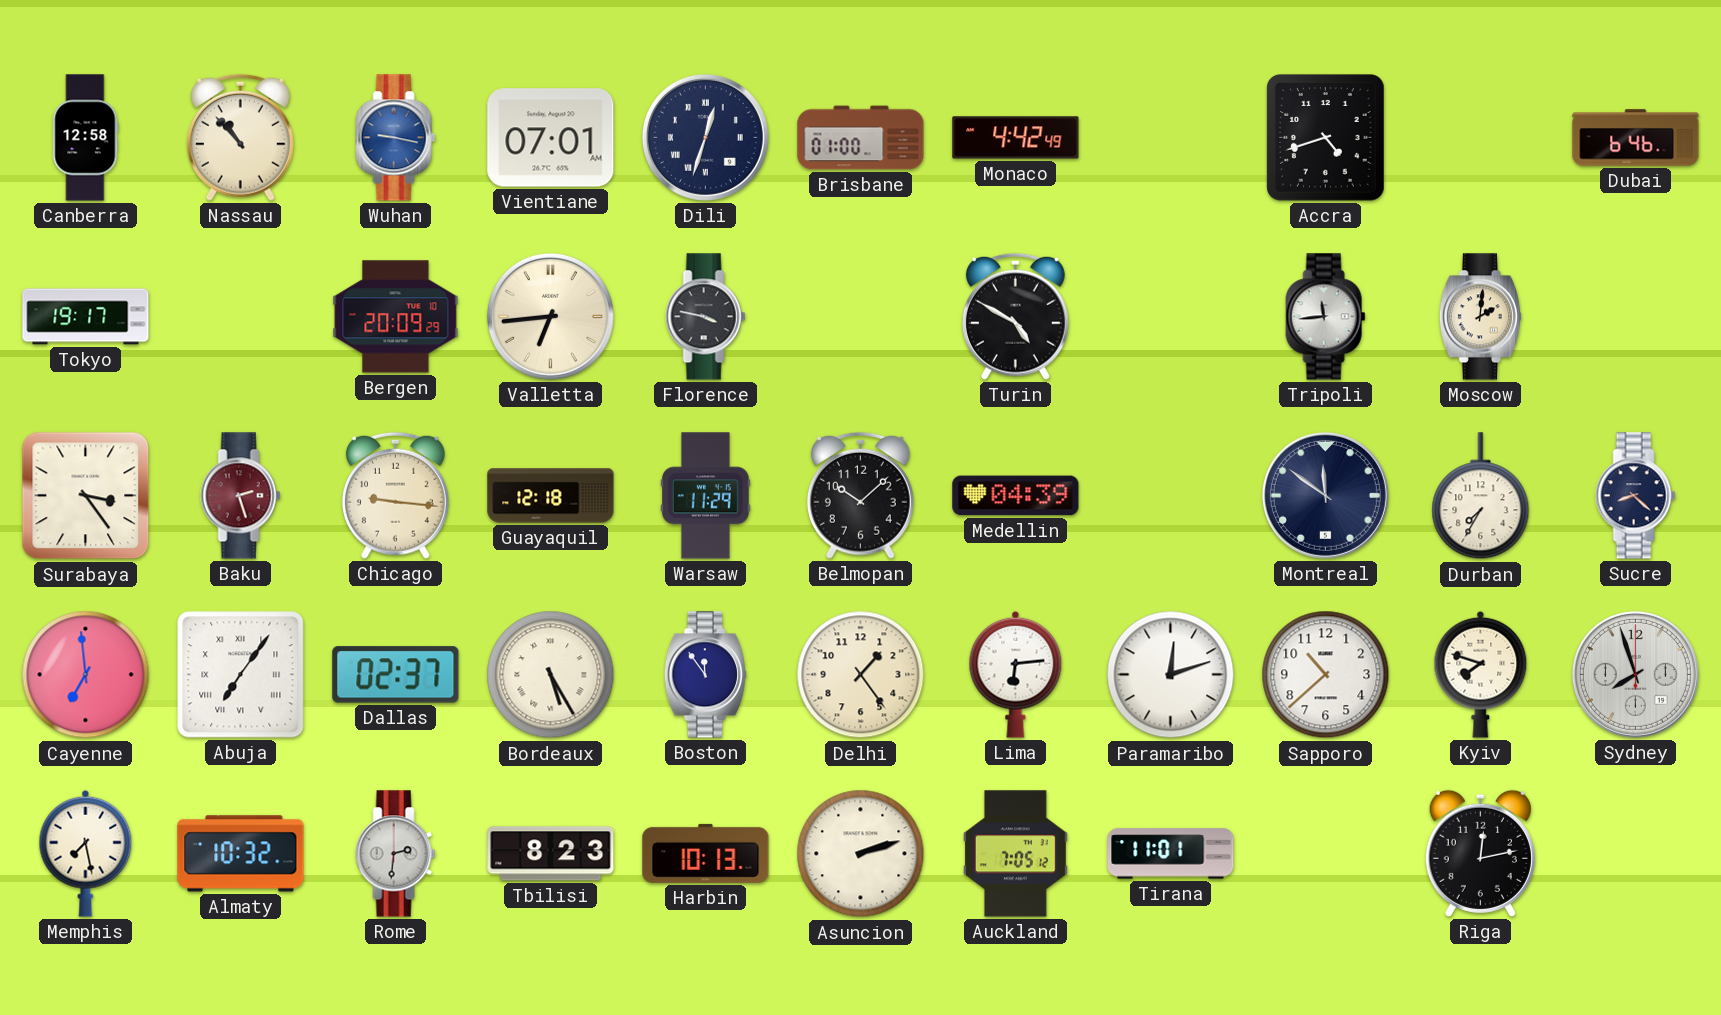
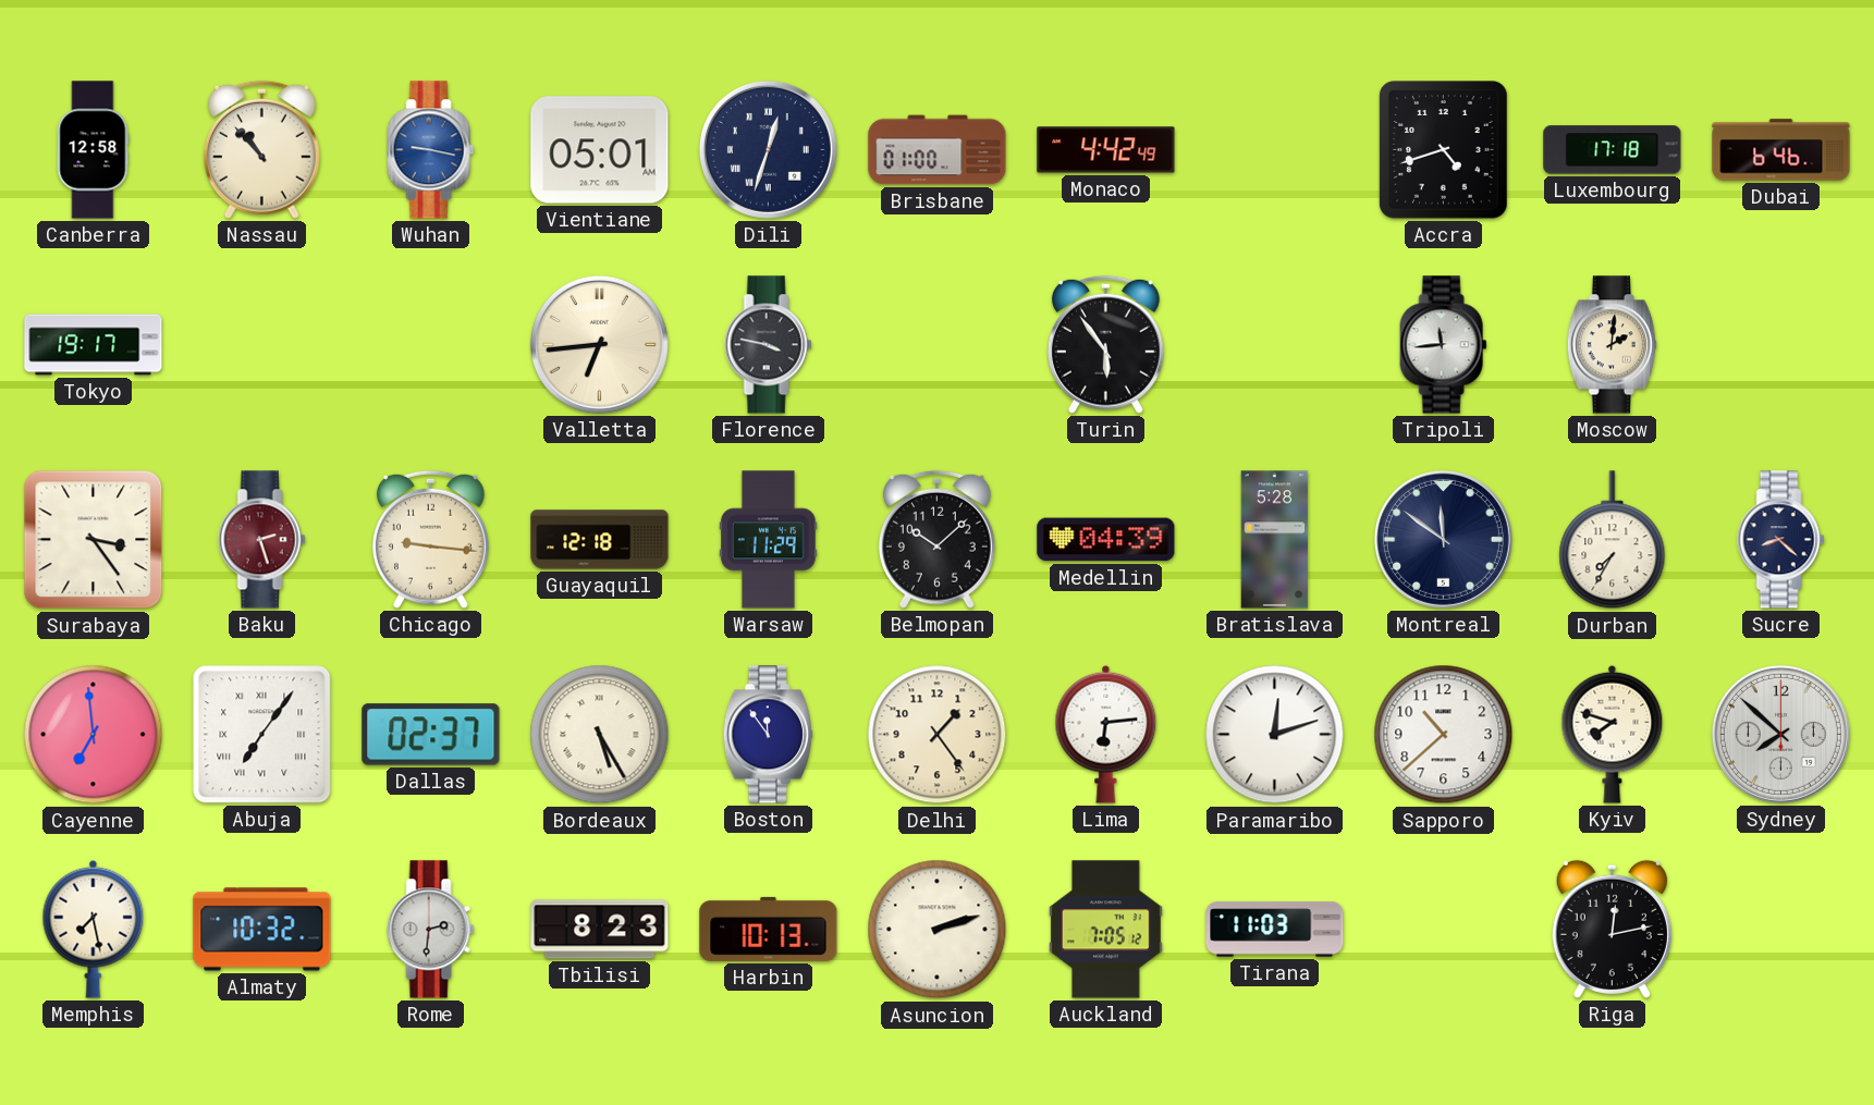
Vientiane: 07:01 -> 05:01 (600, 150)
Luxembourg: none -> 17:18 (1613, 150)
Bergen: 20:09 -> none (396, 317)
Turin: 4:50 -> 5:54 (1105, 344)
Bratislava: none -> 5:28 (1275, 540)
Sydney: 7:57 -> 7:52 (1780, 734)
Tirana: 11:01 -> 11:03 (1275, 930)
